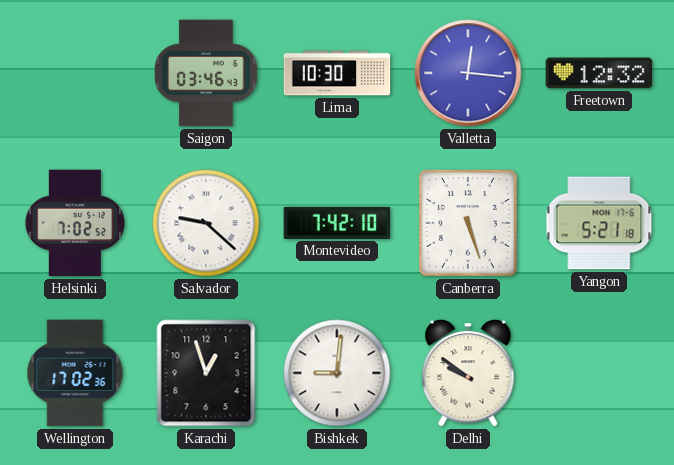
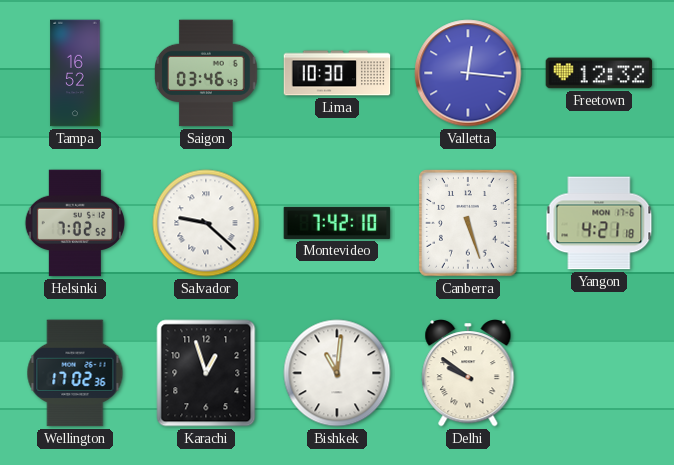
Tampa: none -> 16:52 (75, 73)
Yangon: 5:21 -> 4:21 (599, 223)
Bishkek: 9:01 -> 11:01 (337, 373)
